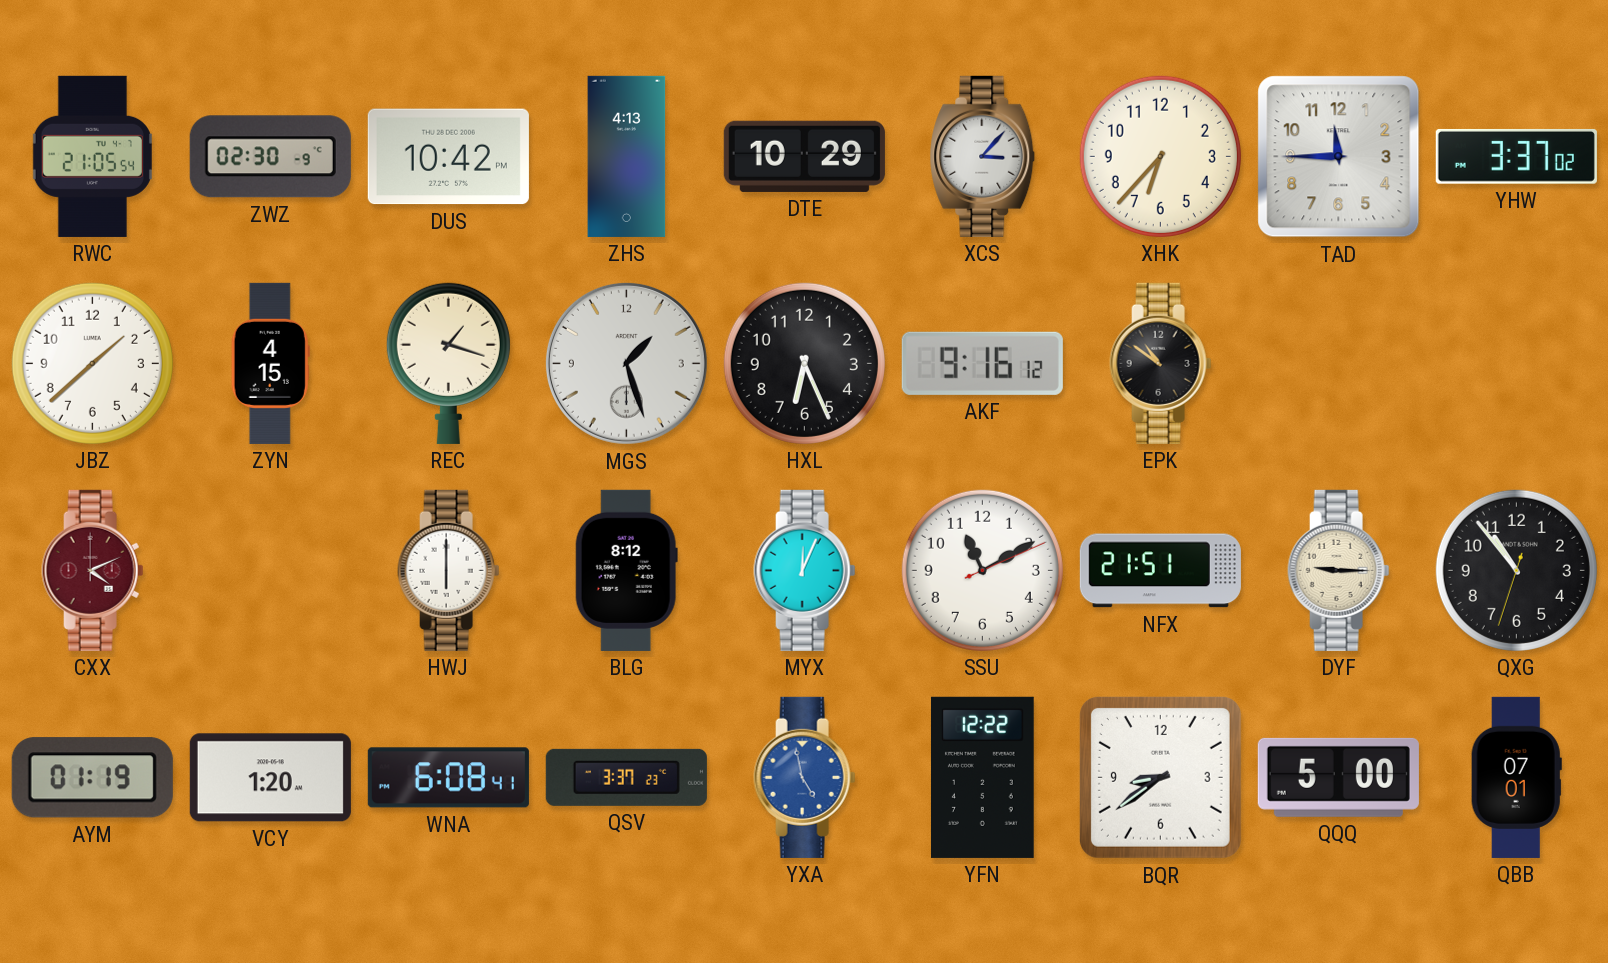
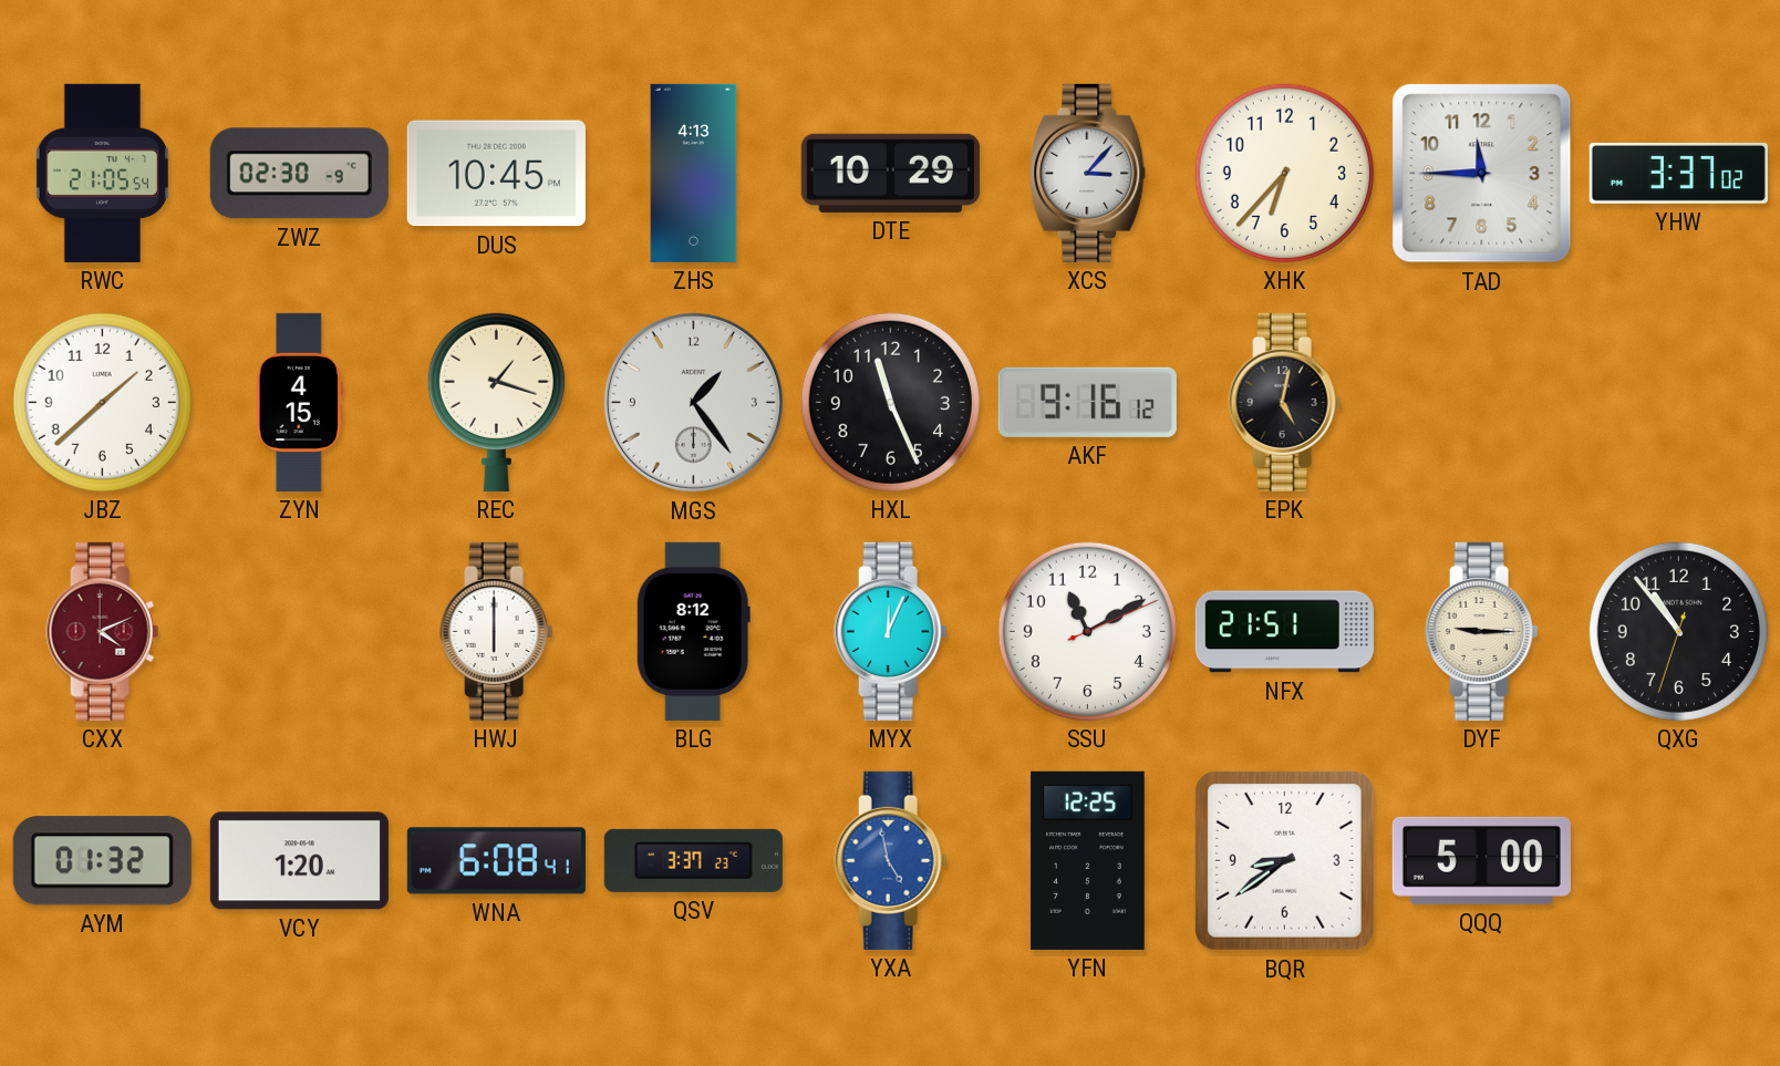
DUS: 10:42 -> 10:45 (496, 174)
MGS: 1:27 -> 1:24 (693, 402)
HXL: 6:26 -> 11:26 (890, 402)
EPK: 10:51 -> 5:02 (1285, 402)
AYM: 01:19 -> 01:32 (102, 861)
YFN: 12:22 -> 12:25 (1088, 860)
QBB: 07:01 -> none (1516, 777)
